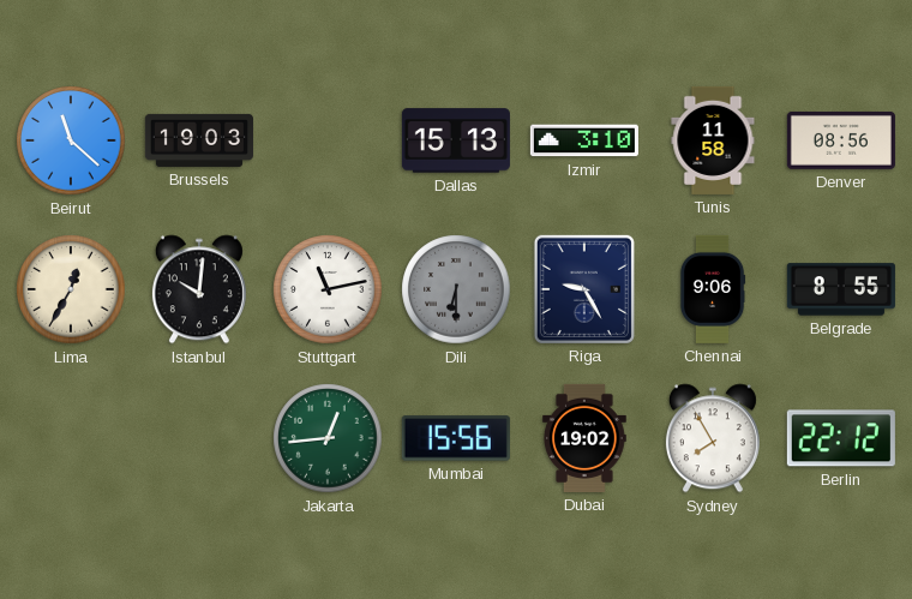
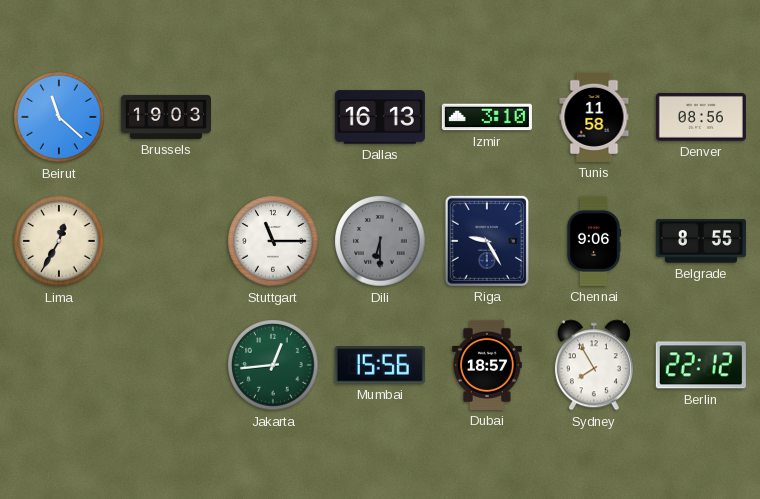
Dallas: 15:13 -> 16:13 (380, 117)
Istanbul: 10:01 -> none (199, 289)
Stuttgart: 11:13 -> 11:15 (273, 241)
Dubai: 19:02 -> 18:57 (488, 365)
